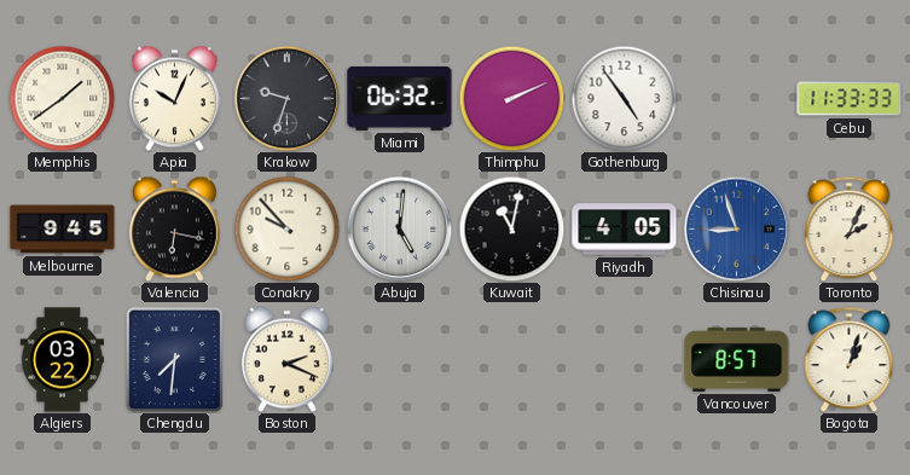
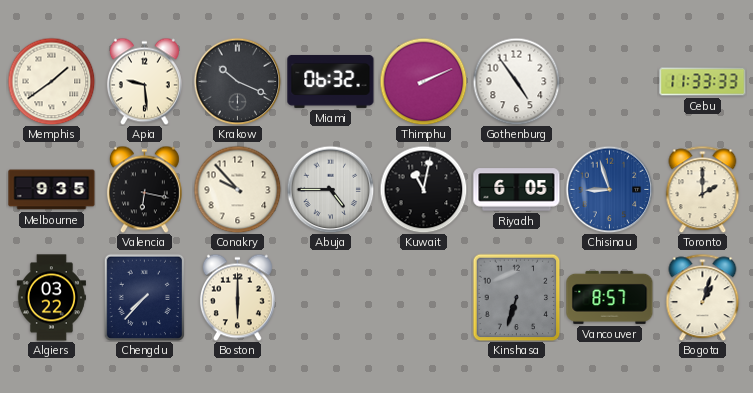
Apia: 10:04 -> 9:29 (144, 81)
Krakow: 9:33 -> 10:19 (237, 81)
Melbourne: 9:45 -> 9:35 (52, 190)
Abuja: 5:01 -> 4:45 (330, 189)
Riyadh: 4:05 -> 6:05 (517, 190)
Toronto: 2:04 -> 2:00 (703, 189)
Chengdu: 7:31 -> 7:37 (144, 297)
Boston: 2:19 -> 6:00 (237, 297)
Kinshasa: none -> 6:33 (516, 297)
